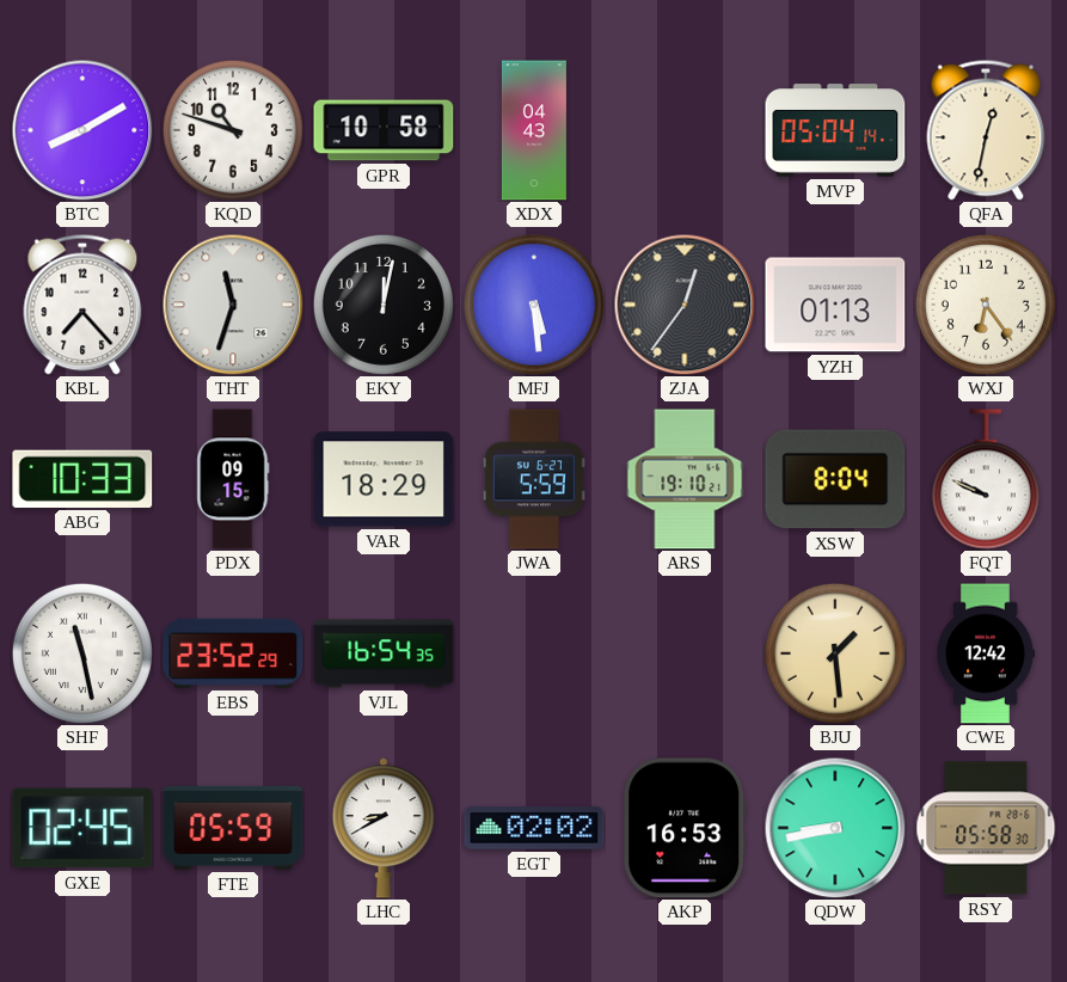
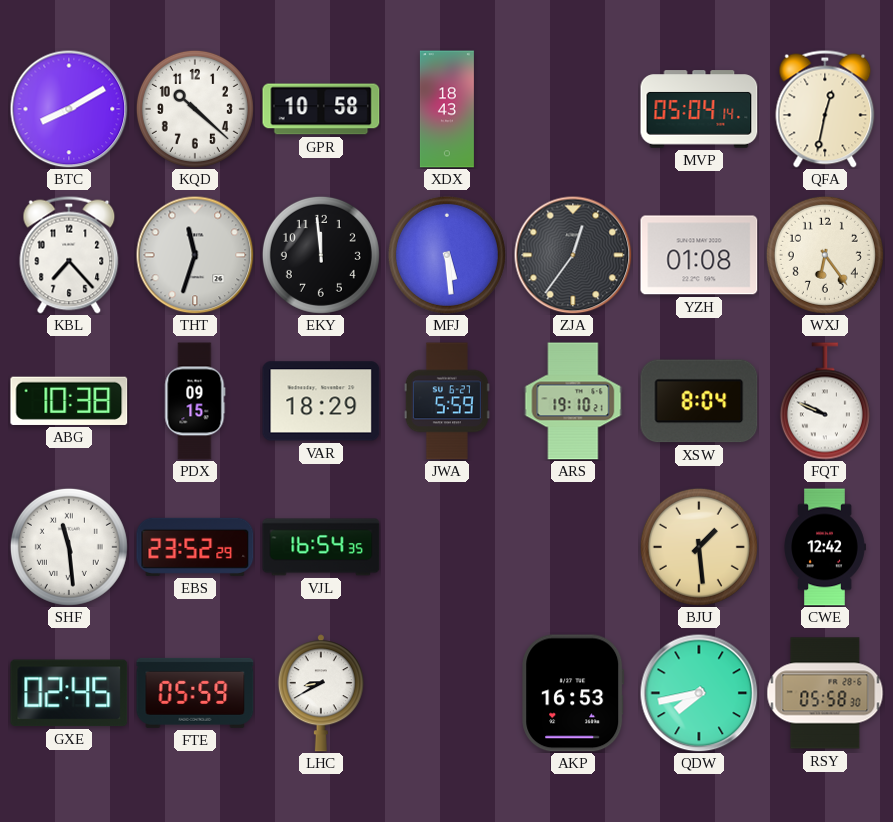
KQD: 10:48 -> 10:22 (195, 109)
XDX: 04:43 -> 18:43 (447, 109)
EKY: 12:02 -> 11:59 (321, 255)
YZH: 01:13 -> 01:08 (699, 255)
ABG: 10:33 -> 10:38 (69, 401)
SHF: 11:28 -> 11:29 (69, 547)
EGT: 02:02 -> none (534, 828)
QDW: 8:43 -> 7:43 (699, 693)
